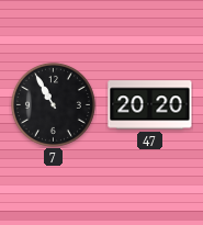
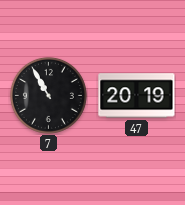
47: 20:20 -> 20:19 (137, 96)
